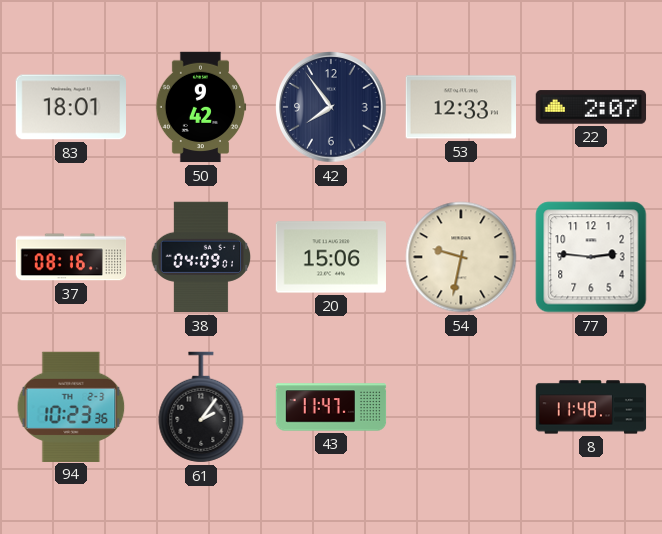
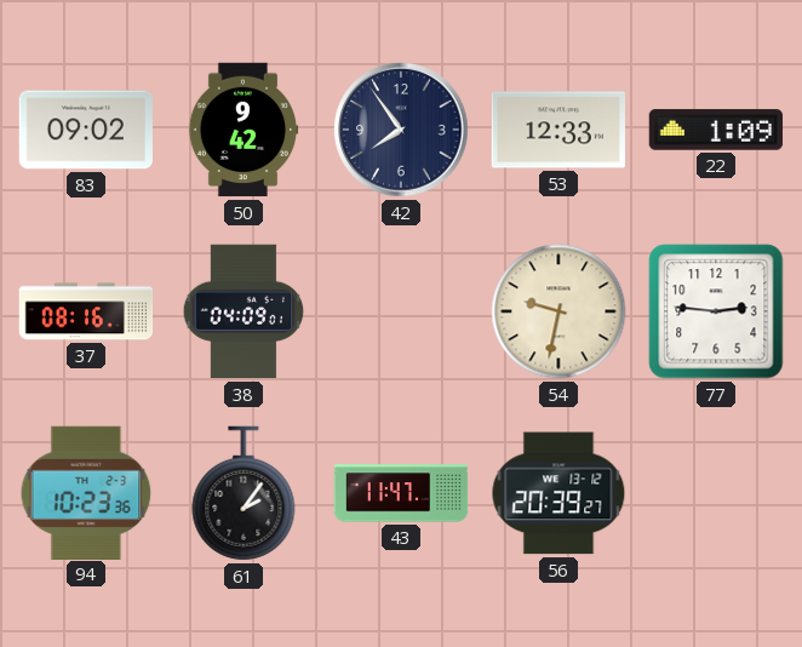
83: 18:01 -> 09:02 (85, 130)
22: 2:07 -> 1:09 (716, 130)
20: 15:06 -> none (330, 257)
56: none -> 20:39 (558, 493)
8: 11:48 -> none (591, 407)
